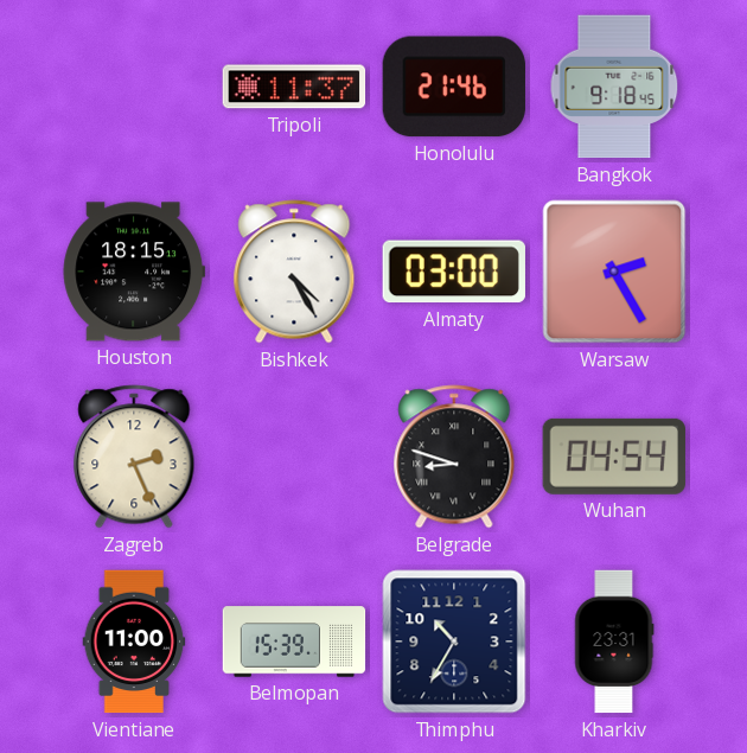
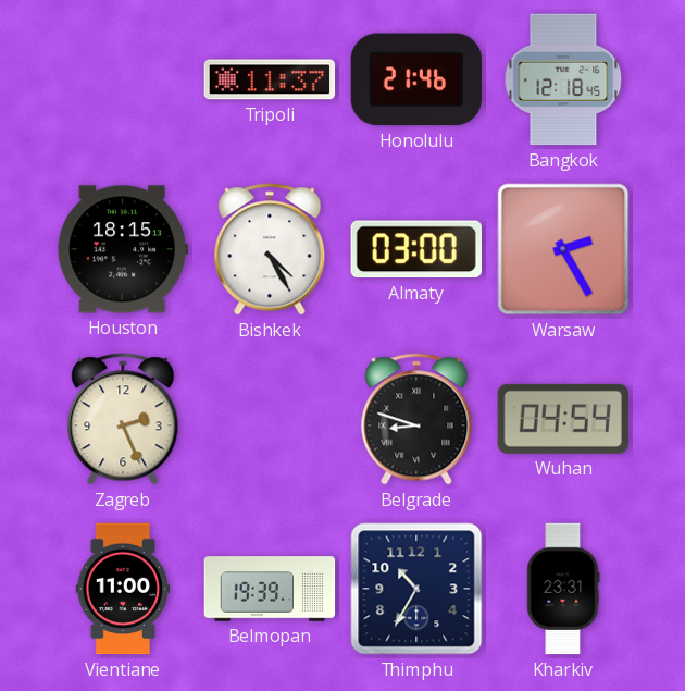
Bangkok: 9:18 -> 12:18 (563, 79)
Belmopan: 15:39 -> 19:39 (270, 589)
